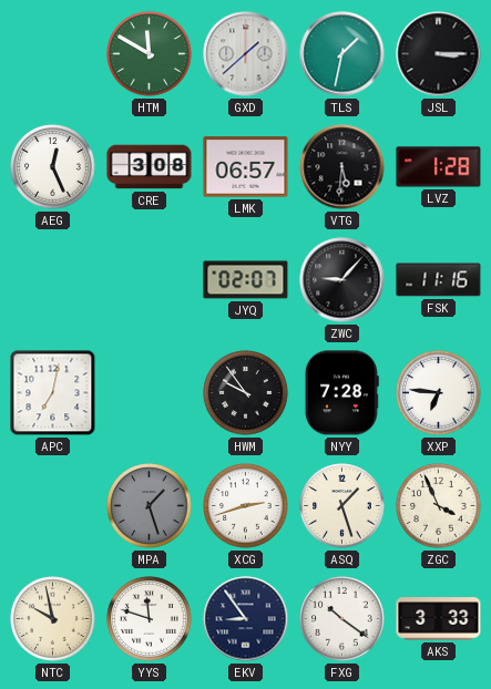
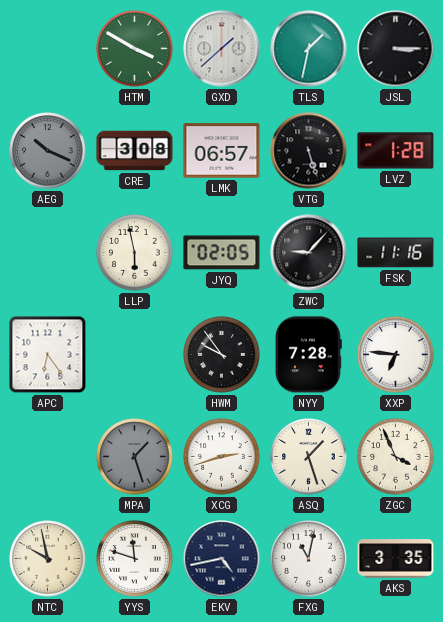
HTM: 11:50 -> 3:50 (135, 49)
AEG: 12:26 -> 10:19 (48, 151)
AEG dial: white -> grey (48, 151)
VTG: 5:31 -> 5:27 (309, 151)
LLP: none -> 5:58 (135, 253)
JYQ: 02:07 -> 02:05 (222, 253)
APC: 7:02 -> 6:24 (48, 355)
EKV: 8:54 -> 4:43 (222, 559)
FXG: 10:21 -> 11:02 (309, 559)
AKS: 3:33 -> 3:35 (396, 559)
